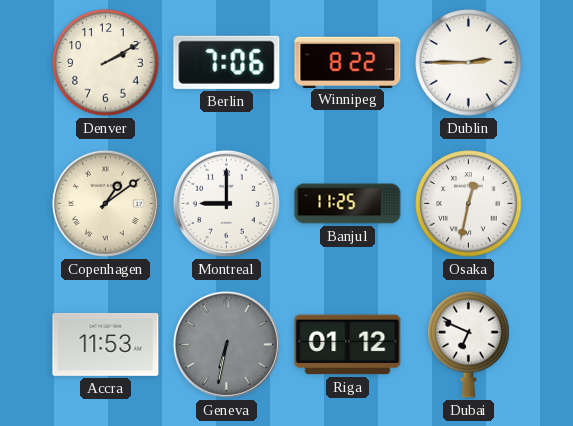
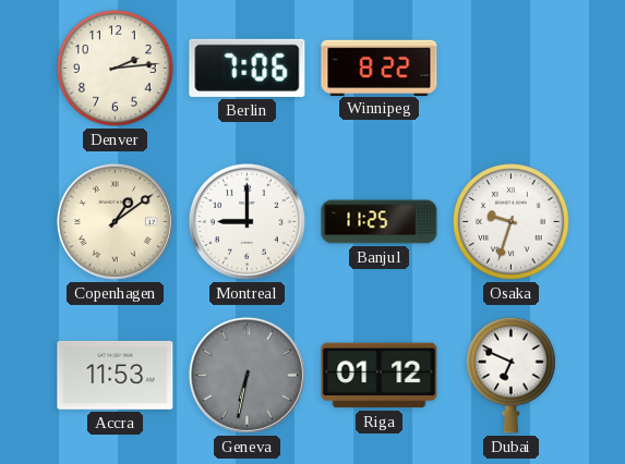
Denver: 2:10 -> 2:14 (116, 69)
Dublin: 2:45 -> none (469, 63)
Osaka: 12:32 -> 9:33 (512, 222)
